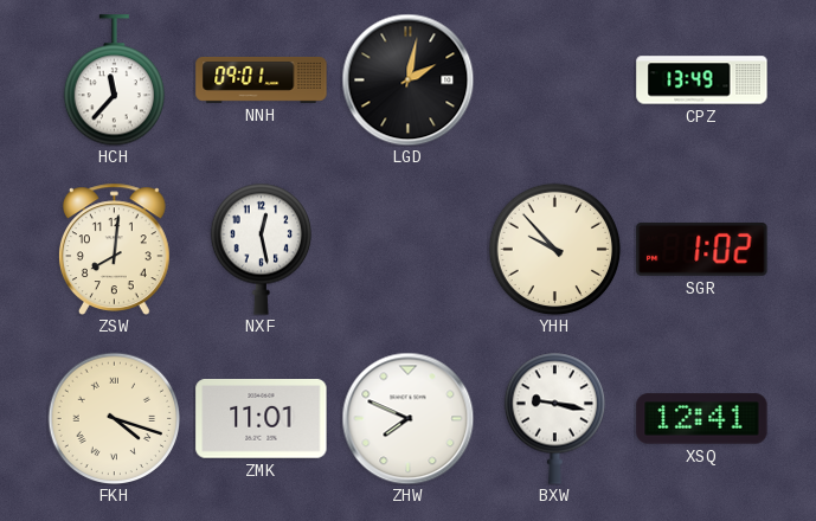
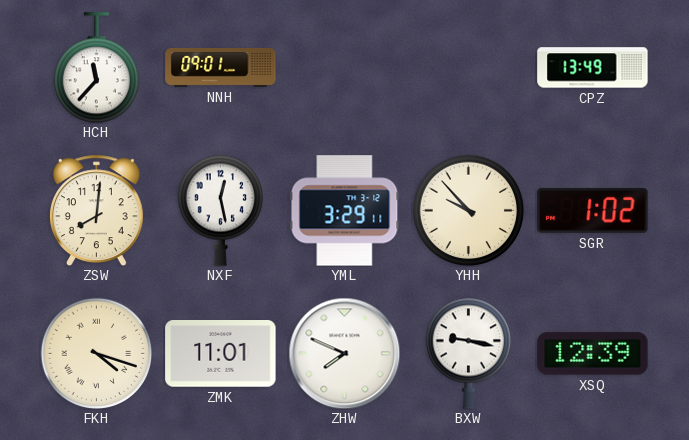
LGD: 2:02 -> none (407, 79)
YML: none -> 3:29 (345, 211)
XSQ: 12:41 -> 12:39 (593, 354)
